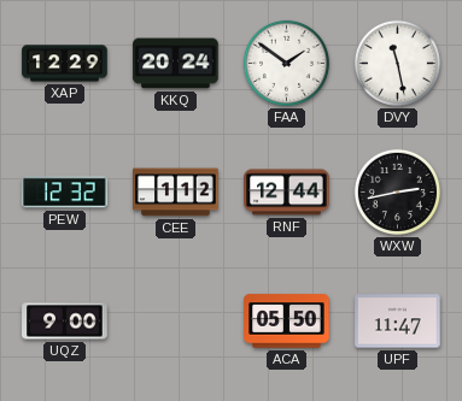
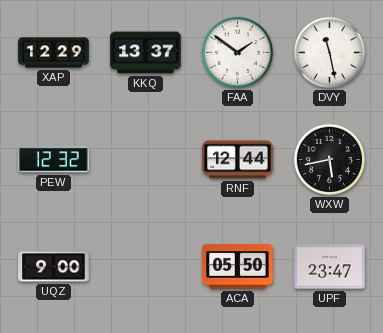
KKQ: 20:24 -> 13:37 (146, 53)
CEE: 1:12 -> none (176, 193)
WXW: 2:43 -> 5:43 (329, 159)
UPF: 11:47 -> 23:47 (330, 267)
